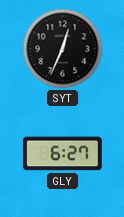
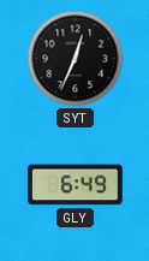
GLY: 6:27 -> 6:49 (74, 185)
